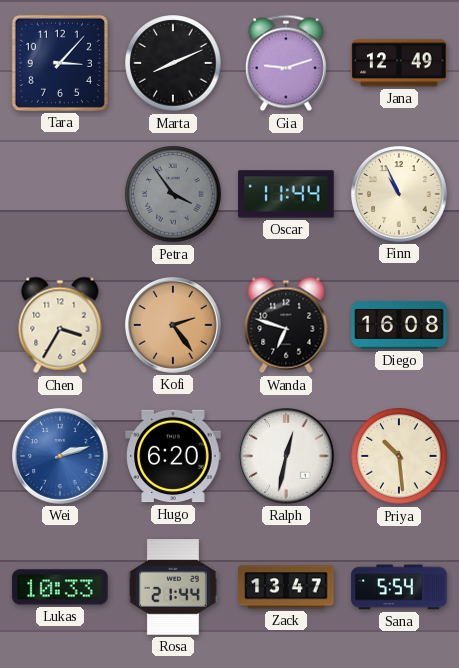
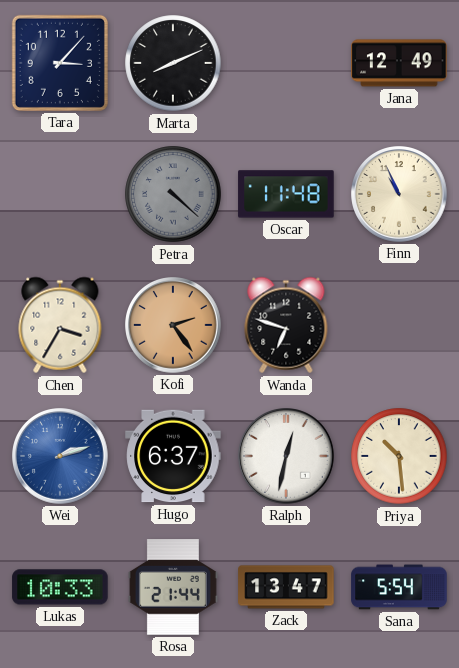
Gia: 9:12 -> none (286, 63)
Petra: 3:54 -> 4:22 (173, 194)
Oscar: 11:44 -> 11:48 (286, 194)
Diego: 16:08 -> none (399, 326)
Hugo: 6:20 -> 6:37 (173, 456)
